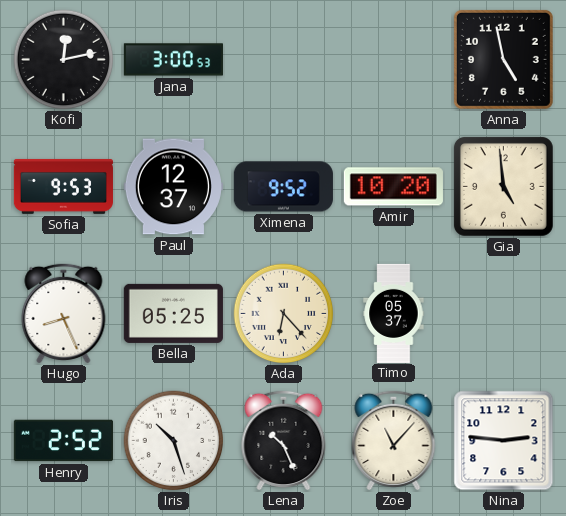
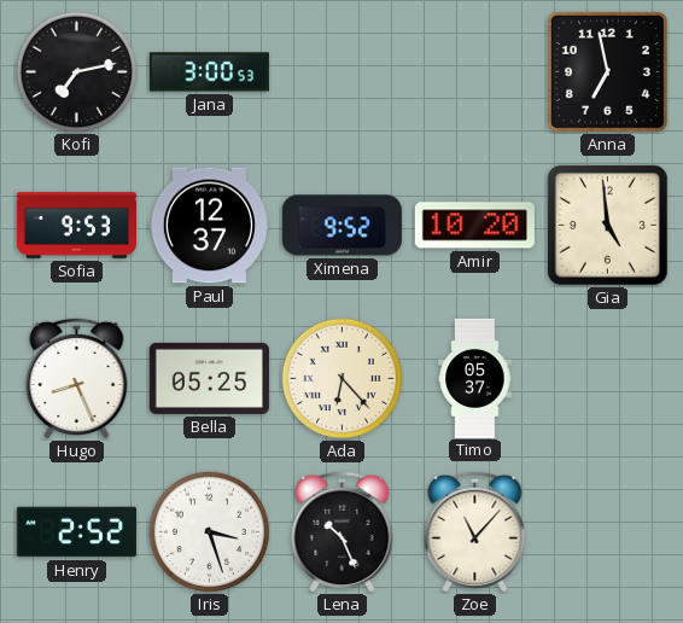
Kofi: 12:13 -> 7:13 (77, 72)
Anna: 4:58 -> 6:58 (607, 71)
Iris: 10:27 -> 3:27 (210, 532)
Nina: 2:46 -> none (504, 441)
